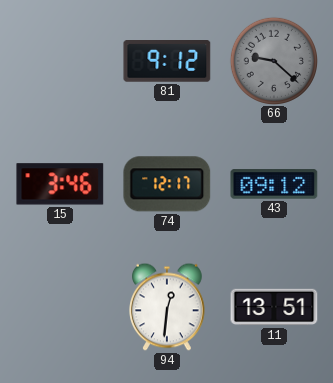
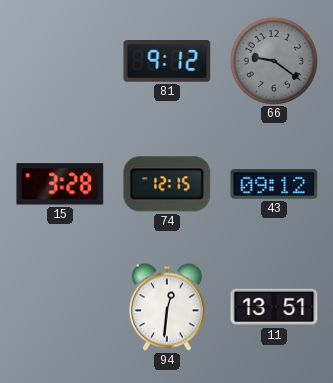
66: 9:22 -> 9:21 (273, 60)
15: 3:46 -> 3:28 (60, 184)
74: 12:17 -> 12:15 (167, 184)
